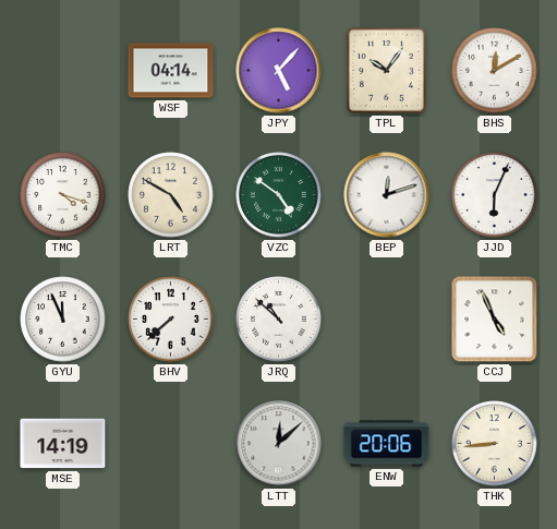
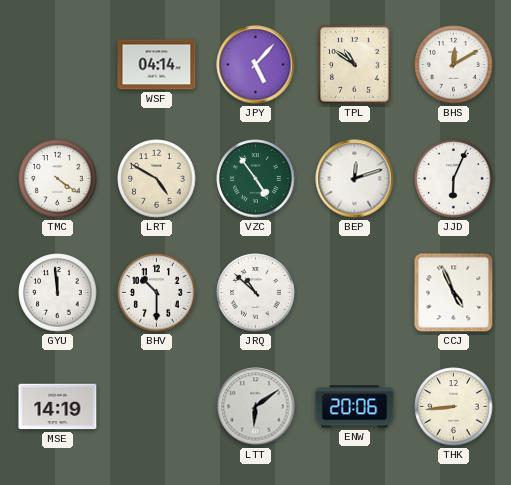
TPL: 10:06 -> 10:51 (355, 65)
TMC: 4:18 -> 4:21 (58, 179)
VZC: 4:51 -> 4:54 (256, 179)
GYU: 11:56 -> 11:59 (58, 293)
BHV: 7:38 -> 10:30 (157, 293)
LTT: 12:08 -> 6:09 (256, 407)
